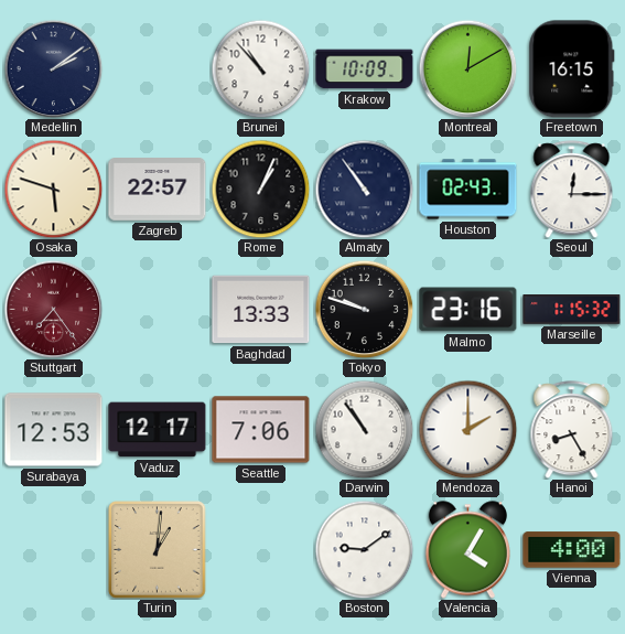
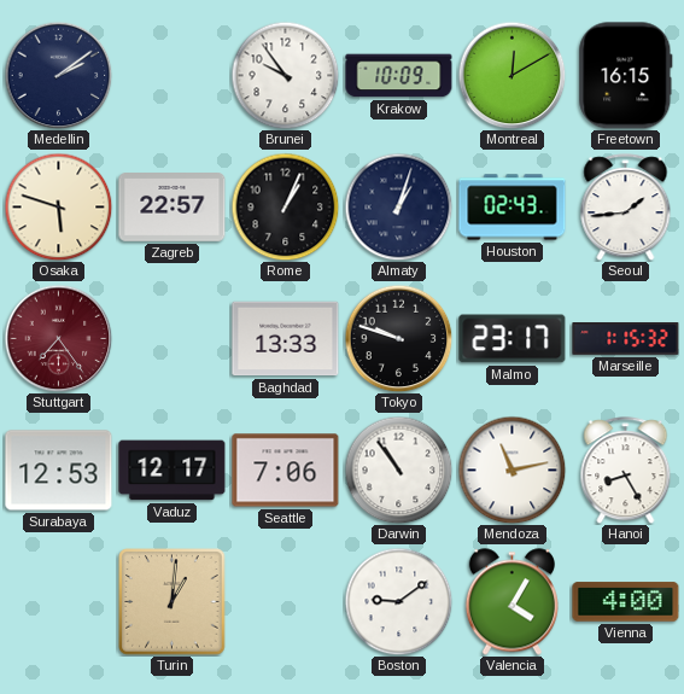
Brunei: 10:53 -> 9:54 (285, 75)
Almaty: 10:54 -> 1:03 (398, 206)
Seoul: 12:15 -> 1:44 (626, 208)
Malmo: 23:16 -> 23:17 (513, 339)
Mendoza: 2:00 -> 11:13 (511, 470)
